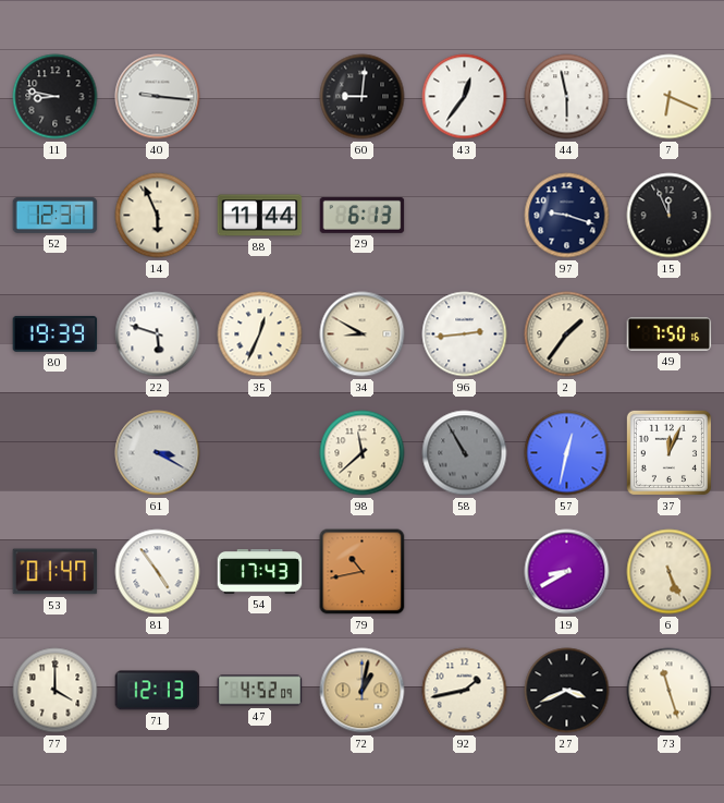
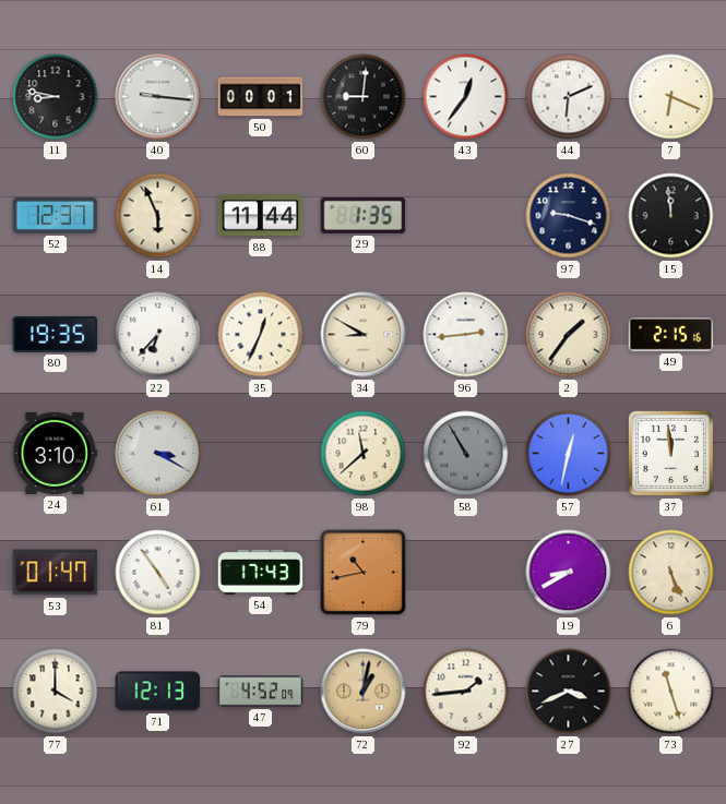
50: none -> 00:01 (261, 97)
44: 5:58 -> 6:11 (569, 97)
29: 6:13 -> 1:35 (364, 215)
15: 11:56 -> 11:59 (671, 216)
80: 19:39 -> 19:35 (56, 334)
22: 5:48 -> 6:37 (158, 335)
49: 7:50 -> 2:15 (671, 335)
24: none -> 3:10 (56, 453)
37: 12:04 -> 11:59 (670, 453)
92: 1:43 -> 1:44 (466, 692)
